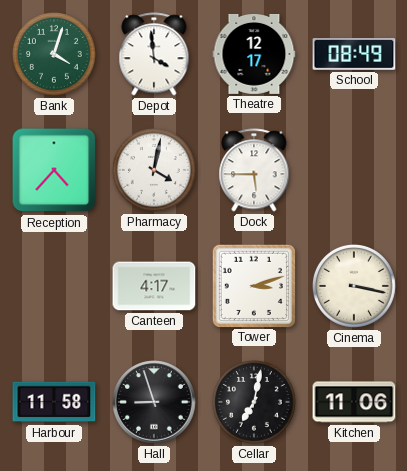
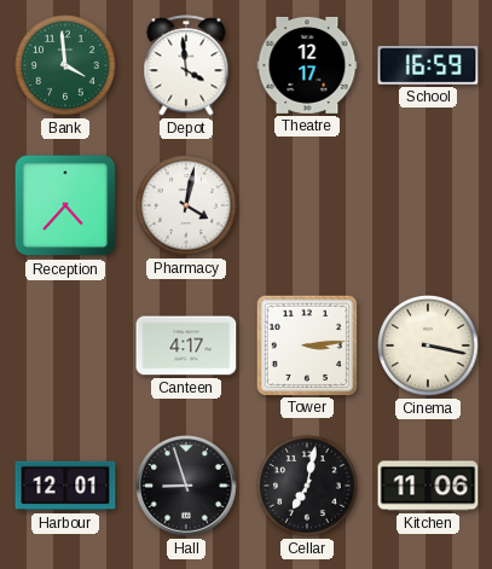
Bank: 4:03 -> 3:59 (65, 65)
School: 08:49 -> 16:59 (428, 66)
Dock: 5:45 -> none (254, 170)
Tower: 3:12 -> 3:14 (306, 344)
Harbour: 11:58 -> 12:01 (65, 486)
